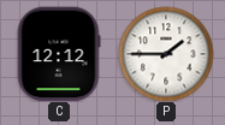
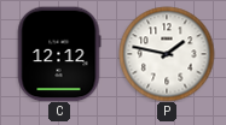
P: 1:45 -> 1:47 (167, 54)
